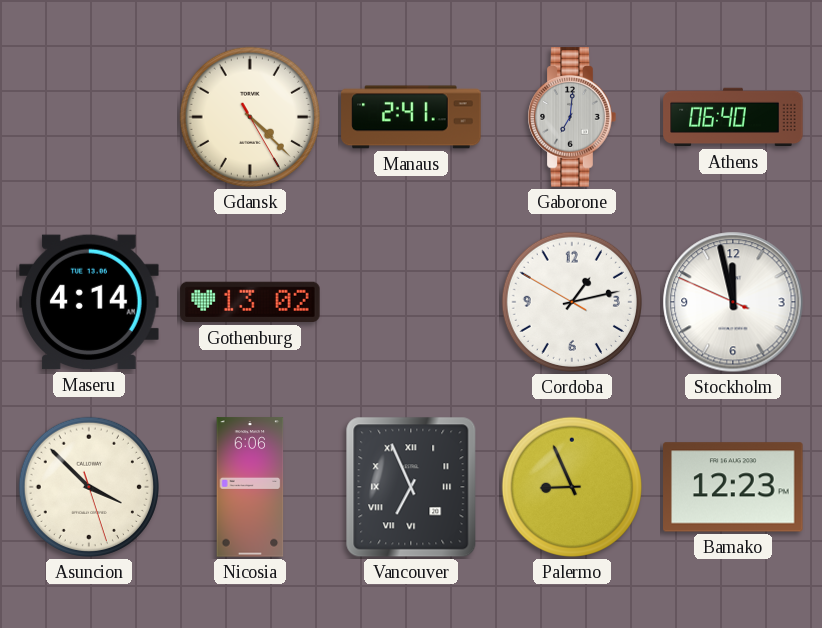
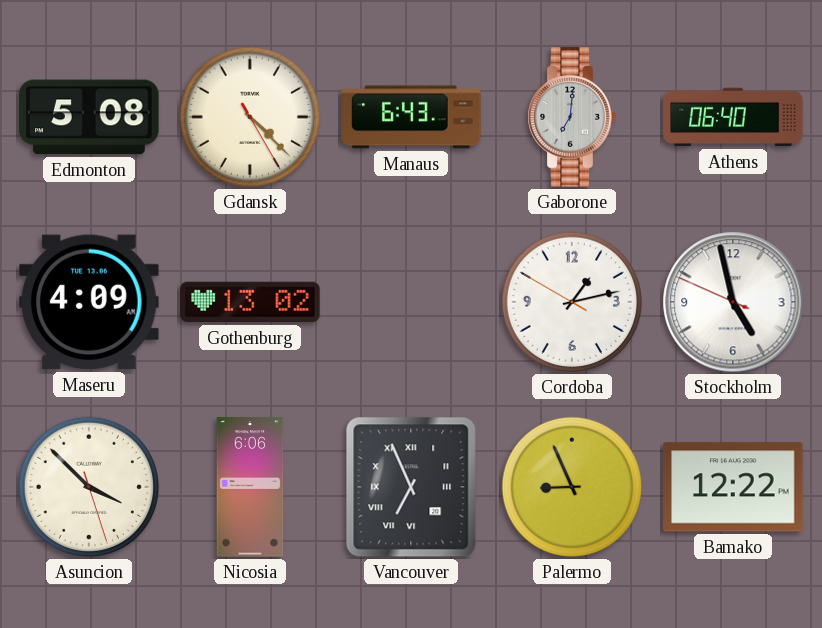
Edmonton: none -> 5:08 (89, 117)
Manaus: 2:41 -> 6:43 (411, 117)
Maseru: 4:14 -> 4:09 (89, 302)
Stockholm: 11:57 -> 4:57 (733, 302)
Bamako: 12:23 -> 12:22 (733, 487)
